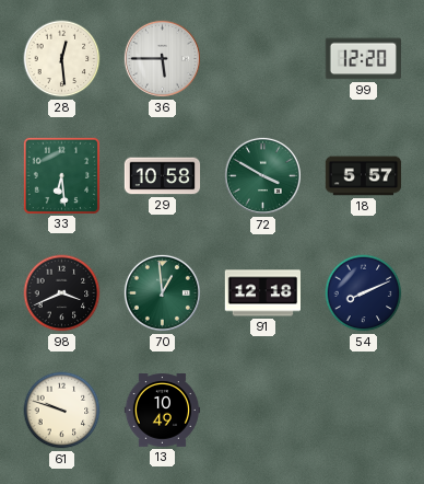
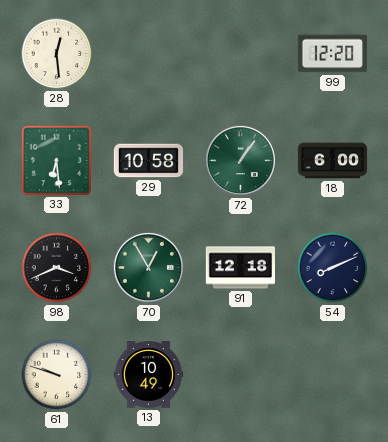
36: 5:45 -> none (162, 58)
72: 3:50 -> 1:06 (240, 160)
18: 5:57 -> 6:00 (333, 161)
70: 12:59 -> 12:55 (148, 267)
